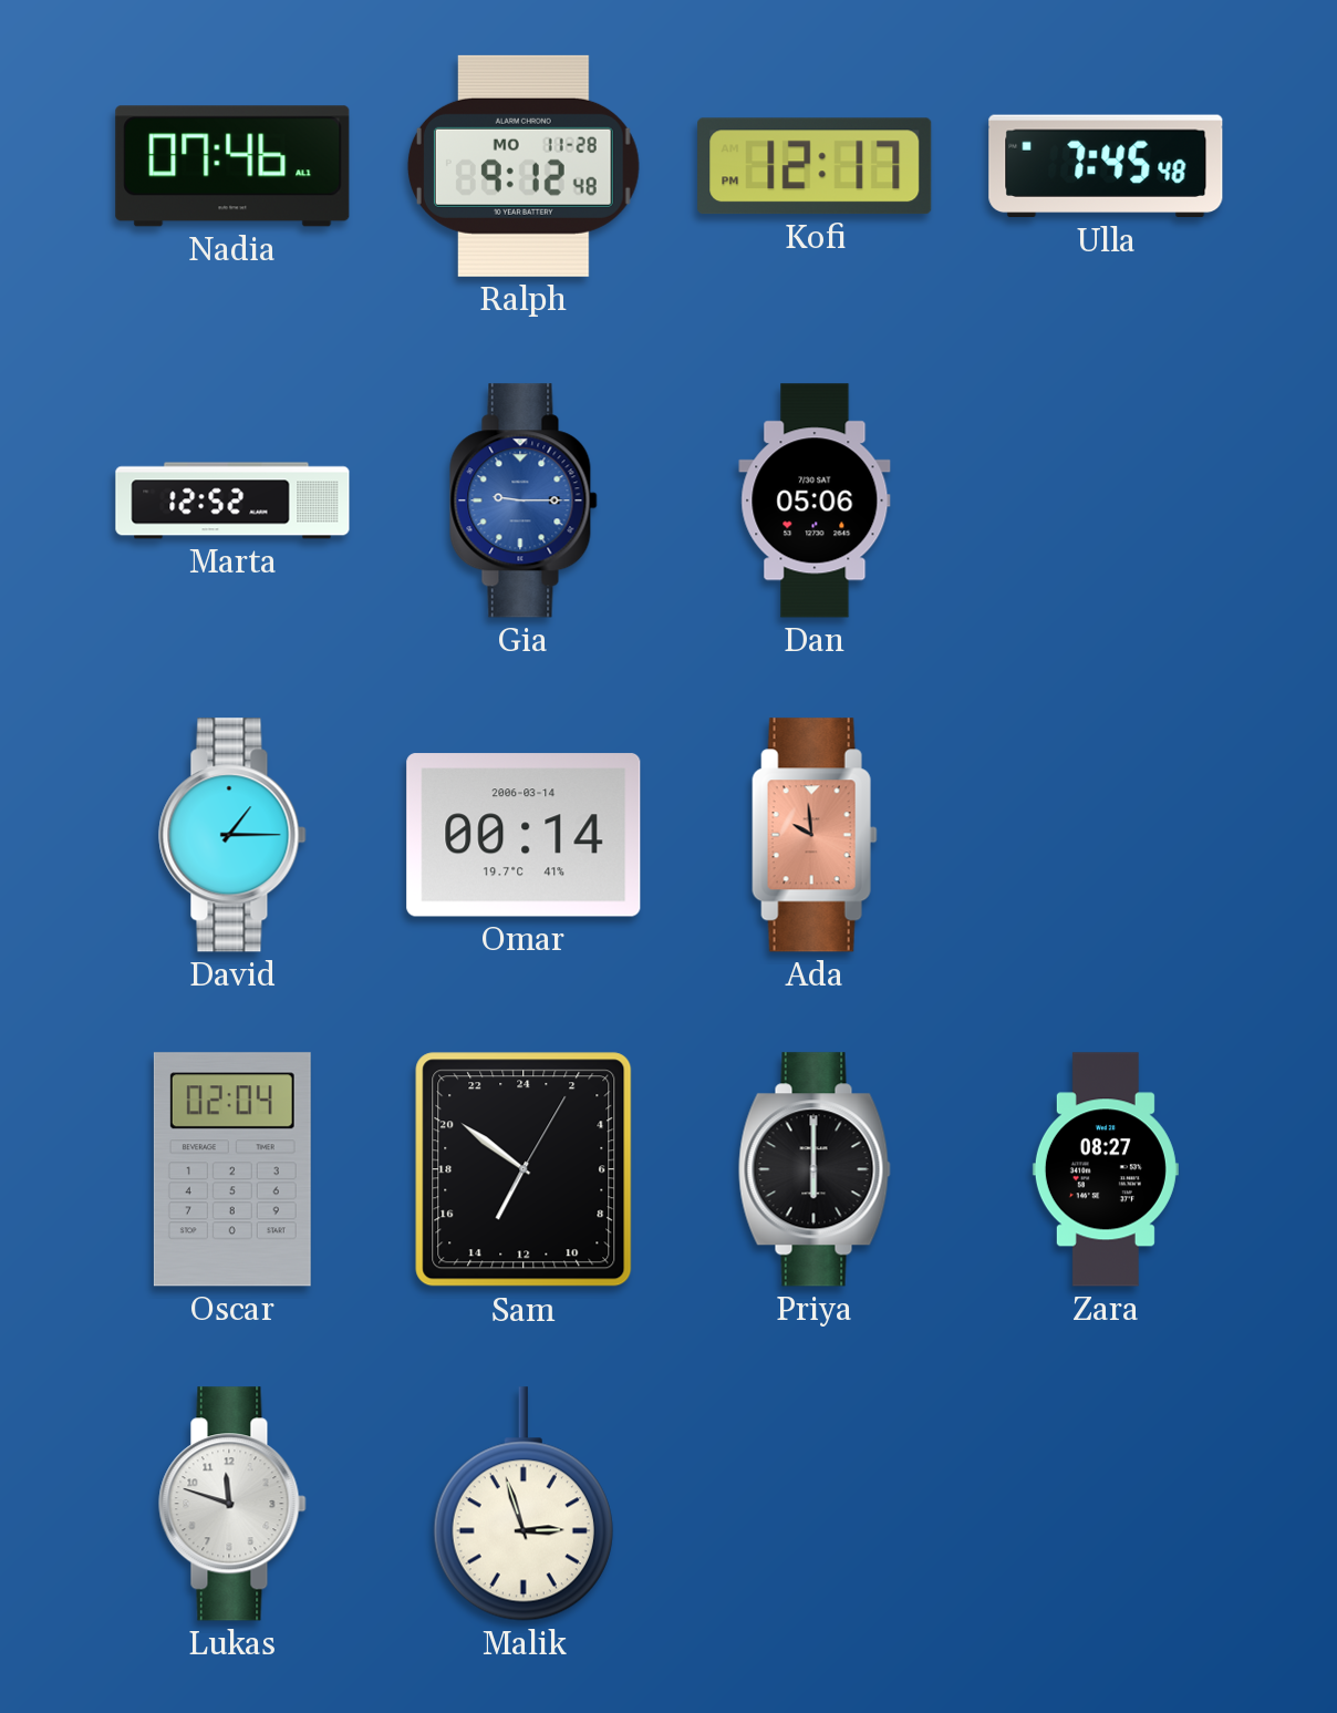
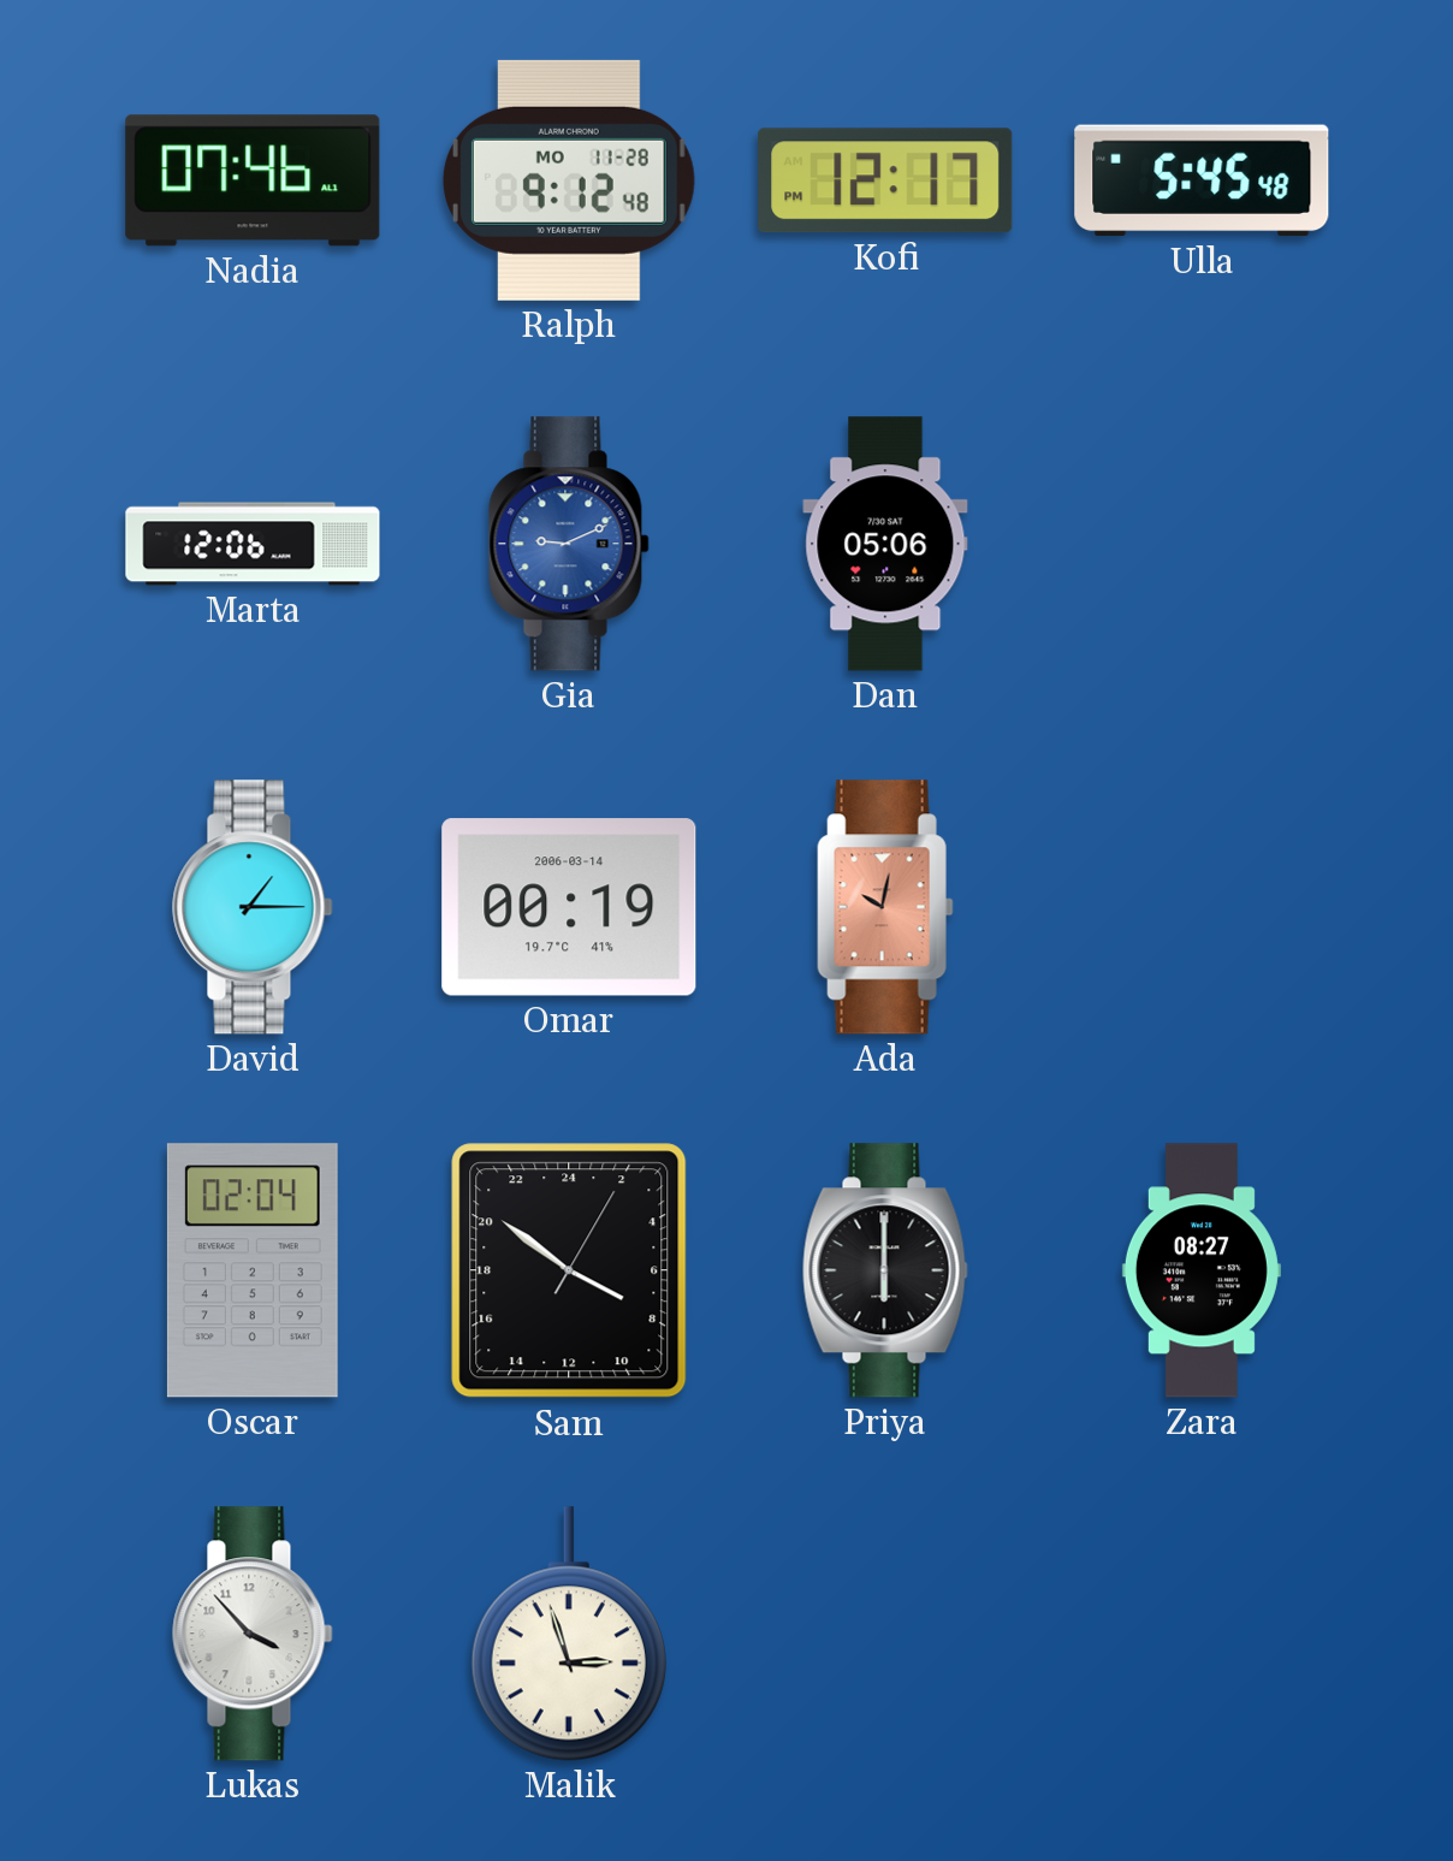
Ulla: 7:45 -> 5:45 (1202, 180)
Marta: 12:52 -> 12:06 (253, 544)
Gia: 9:15 -> 9:11 (569, 544)
Omar: 00:14 -> 00:19 (569, 907)
Ada: 9:59 -> 10:02 (885, 907)
Sam: 13:51 -> 7:51 (569, 1270)
Lukas: 11:48 -> 3:53 (253, 1634)
